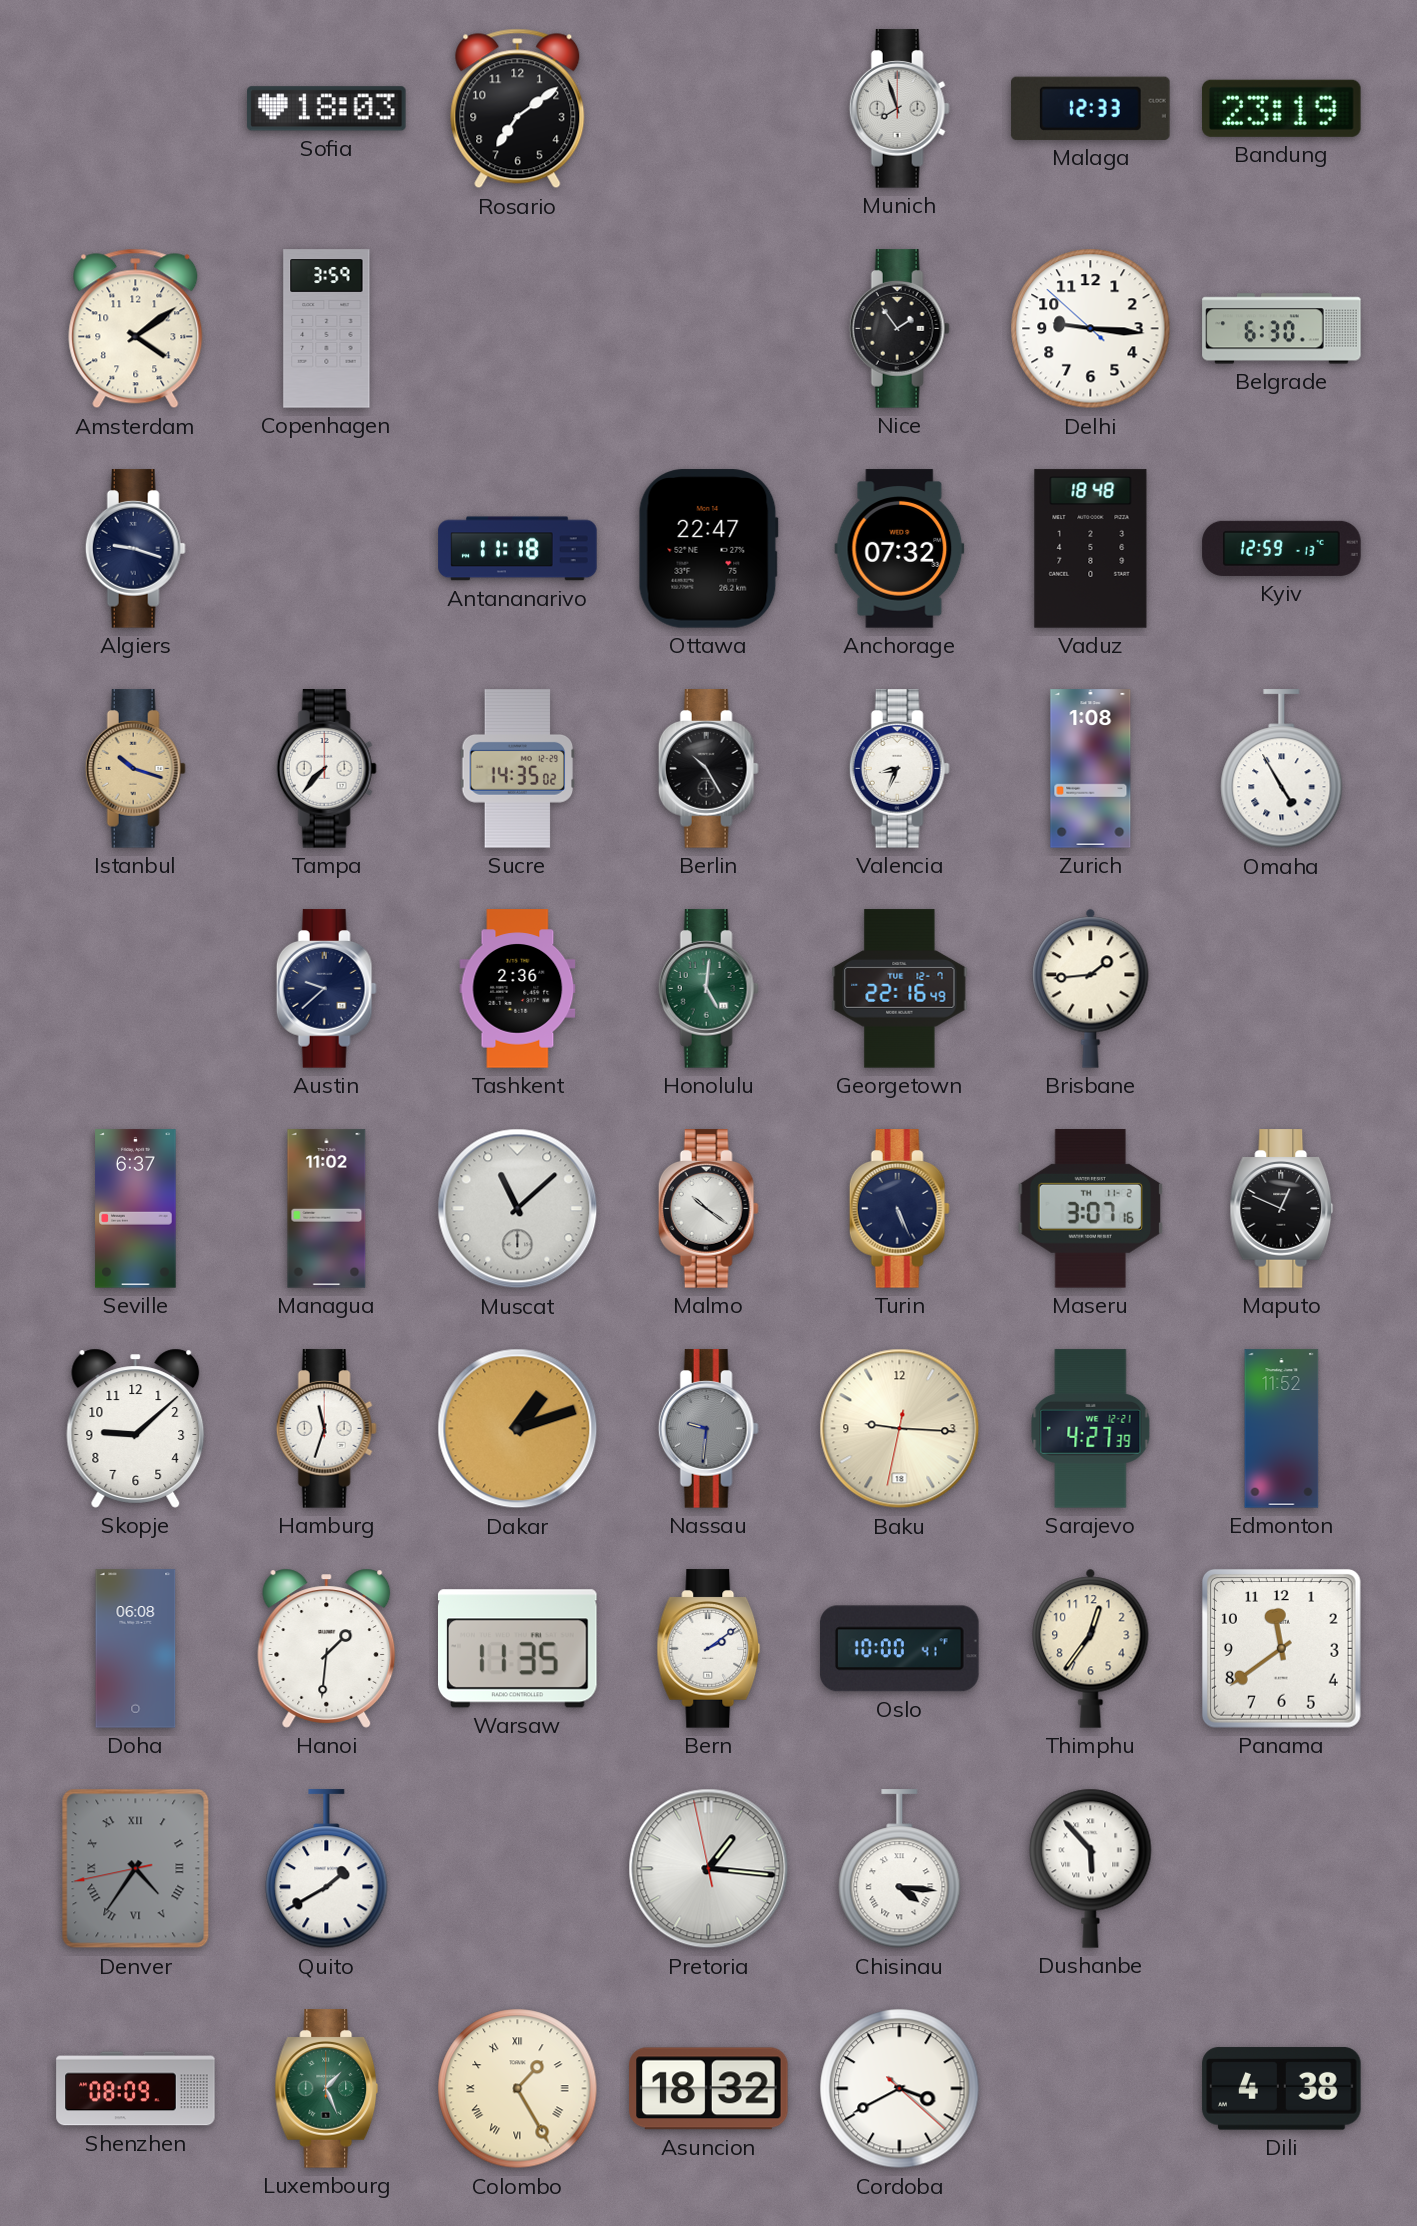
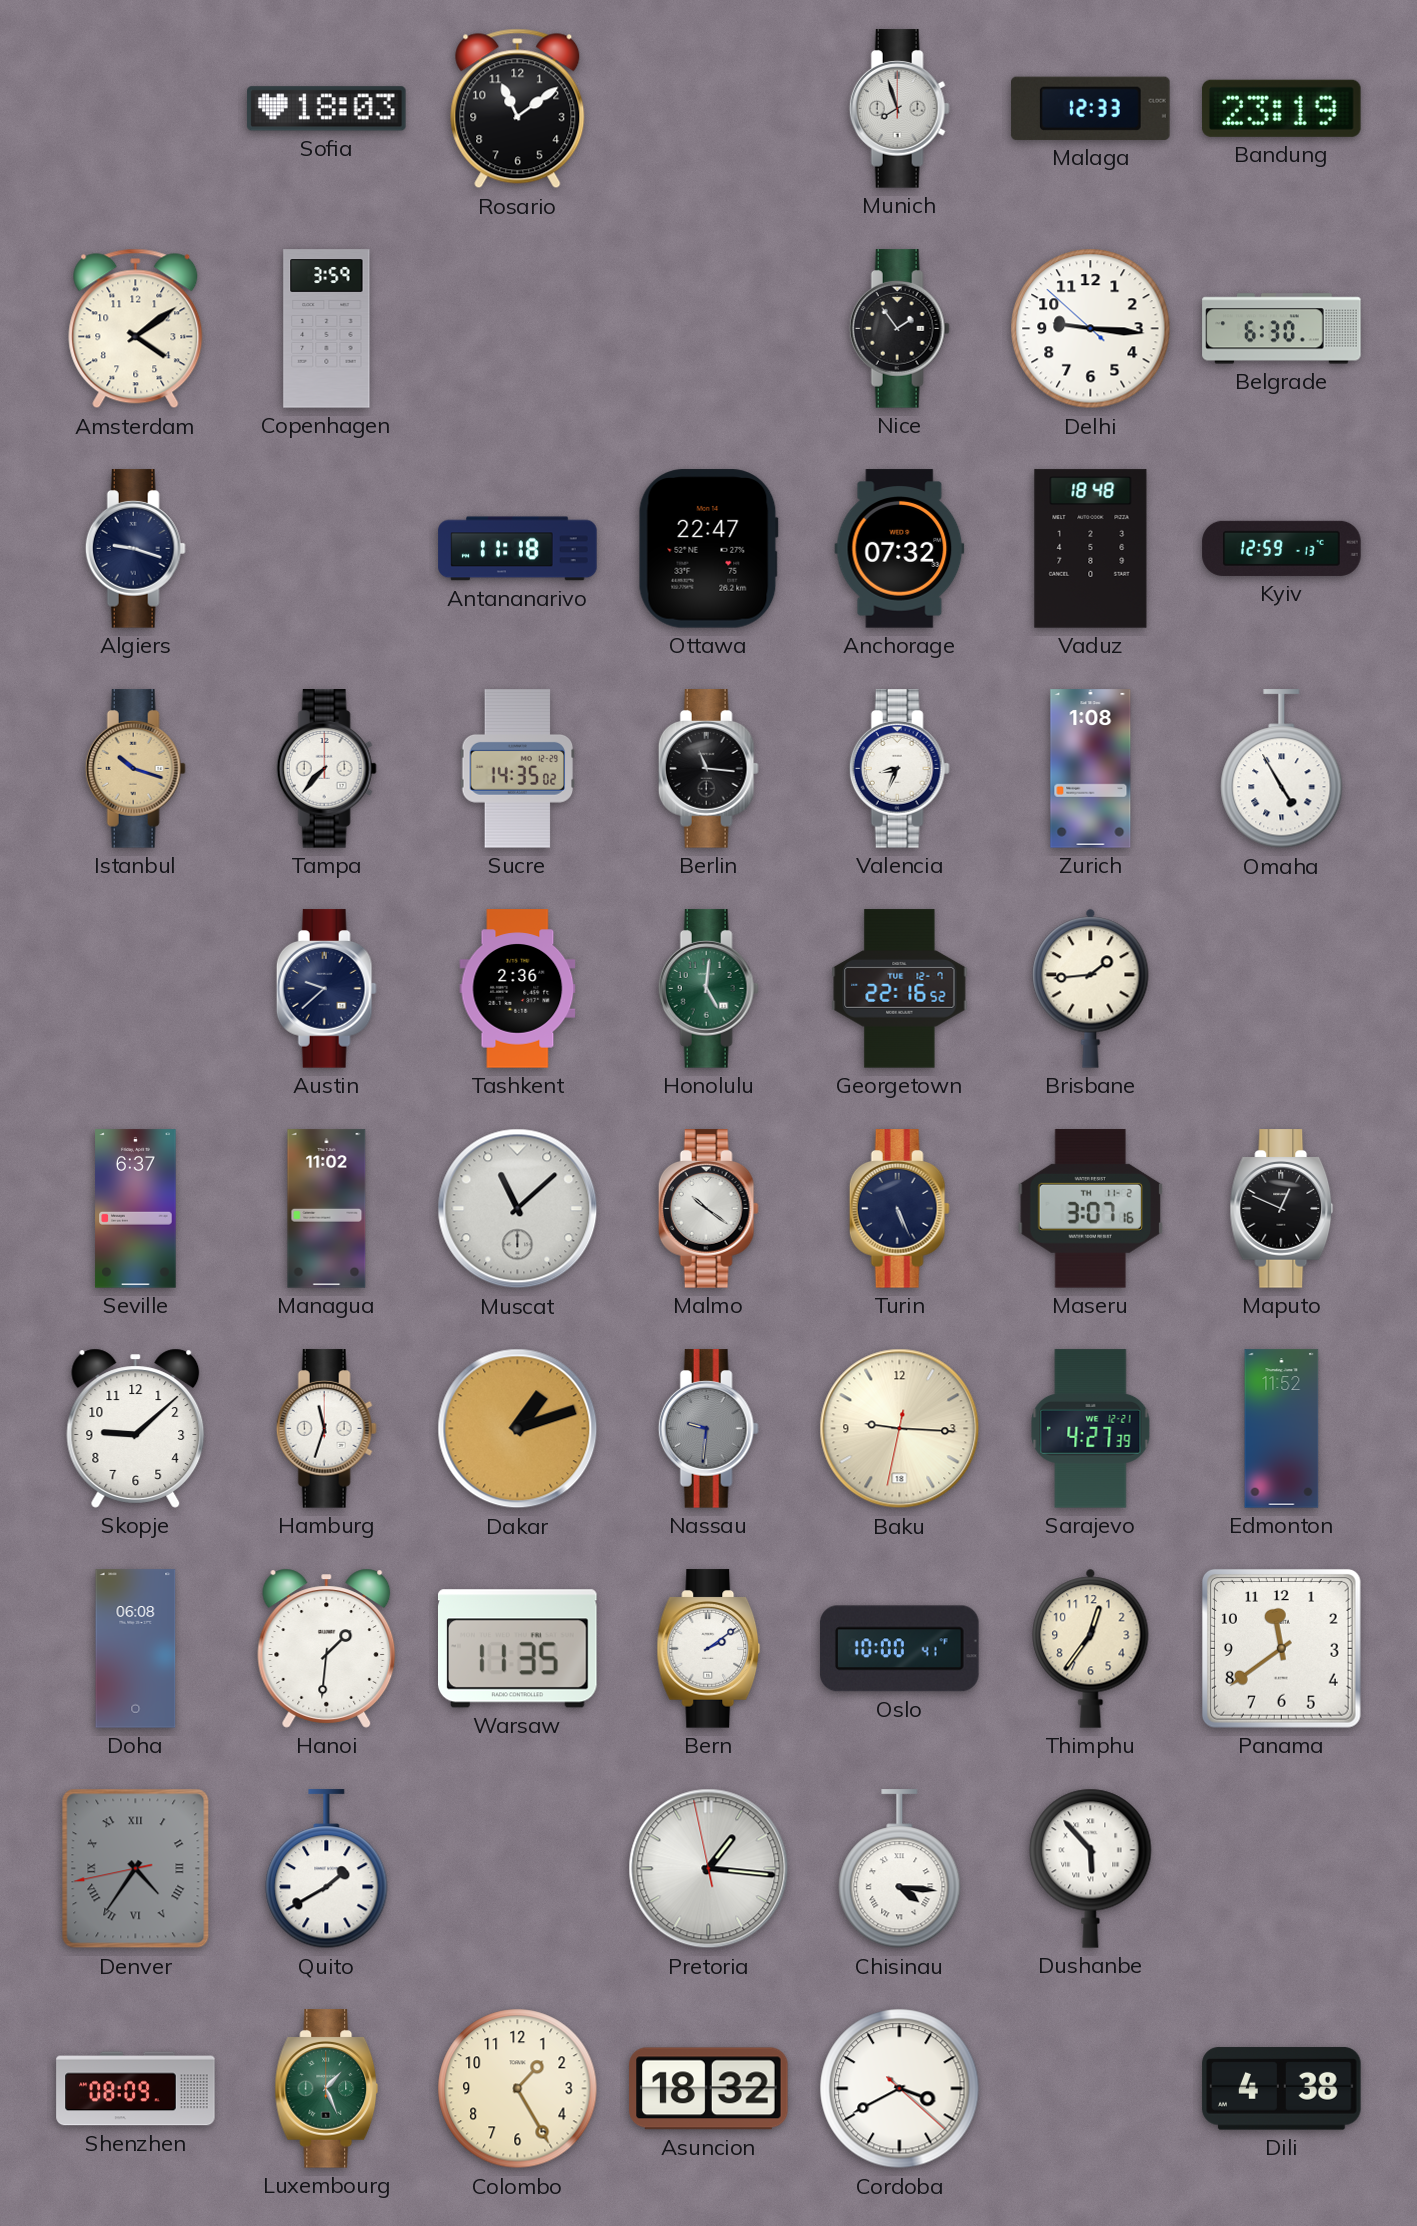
Rosario: 7:09 -> 11:09 (518, 109)
Berlin: 10:25 -> 11:16 (708, 769)
Georgetown: 22:16:49 -> 22:16:52 (900, 989)
Colombo numerals: Roman -> Arabic (518, 2089)
